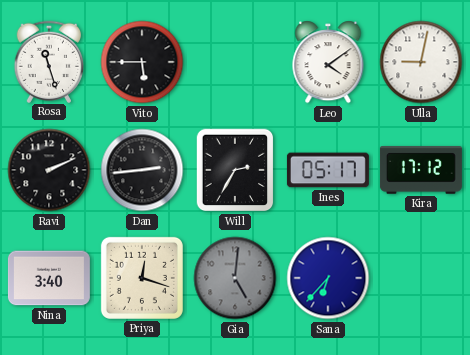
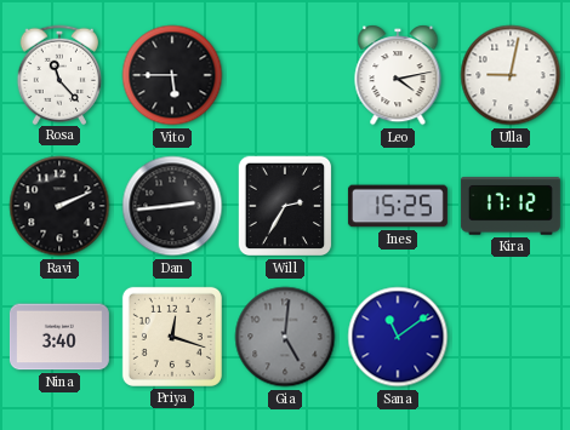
Rosa: 11:27 -> 11:23 (59, 74)
Leo: 4:09 -> 4:13 (398, 75)
Ines: 05:17 -> 15:25 (398, 206)
Sana: 6:37 -> 11:09 (398, 337)
